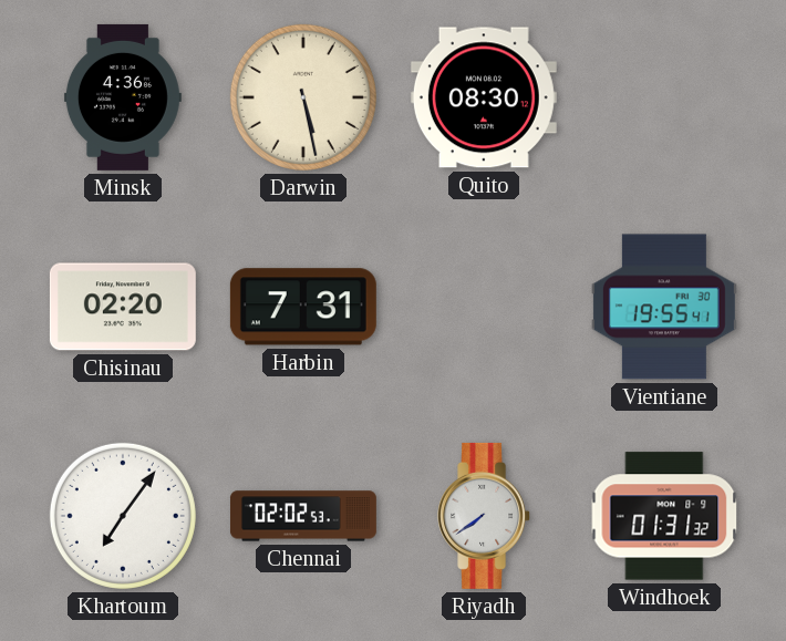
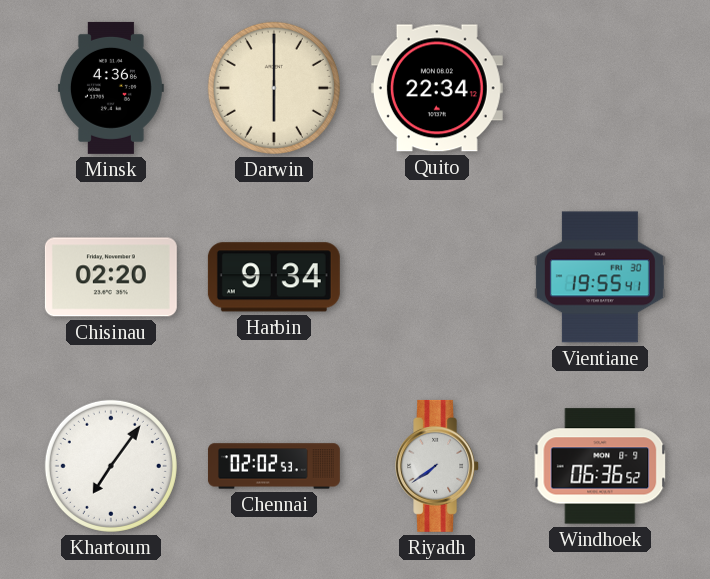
Darwin: 5:28 -> 6:00 (274, 88)
Quito: 08:30 -> 22:34 (437, 88)
Harbin: 7:31 -> 9:34 (274, 277)
Windhoek: 01:31 -> 06:36 (600, 466)
